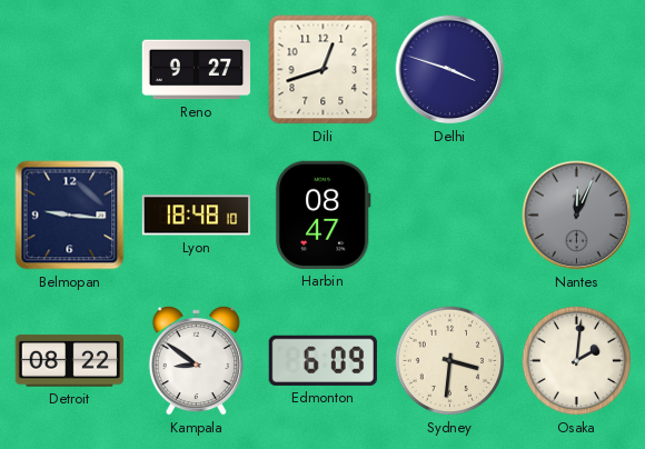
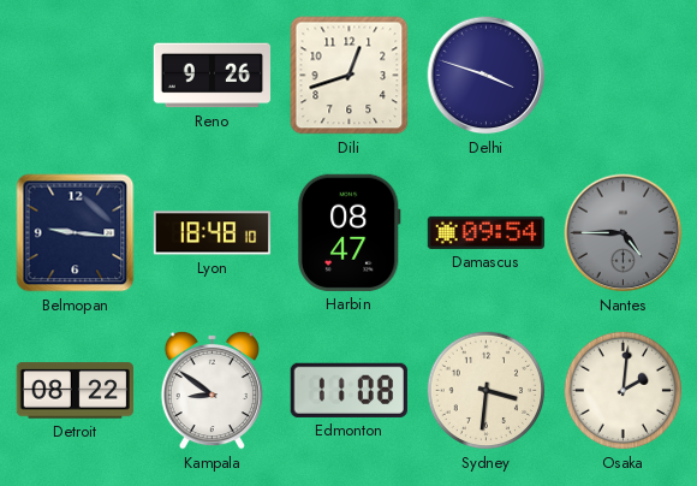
Reno: 9:27 -> 9:26 (213, 76)
Damascus: none -> 09:54 (487, 232)
Nantes: 12:04 -> 4:45 (624, 233)
Edmonton: 6:09 -> 11:08 (348, 390)
